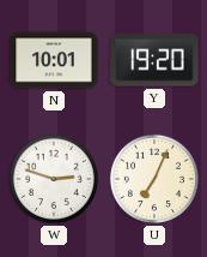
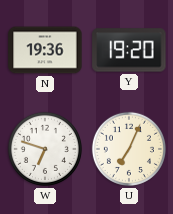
N: 10:01 -> 19:36 (45, 50)
W: 2:48 -> 6:48 (45, 149)
